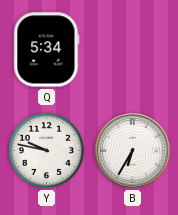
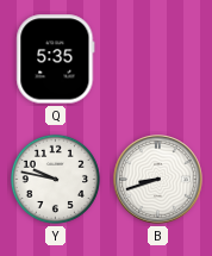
Q: 5:34 -> 5:35 (56, 60)
B: 6:35 -> 8:42 (158, 180)
